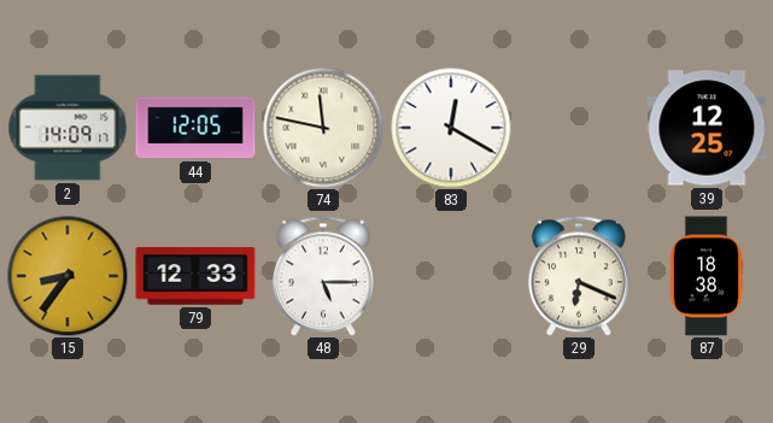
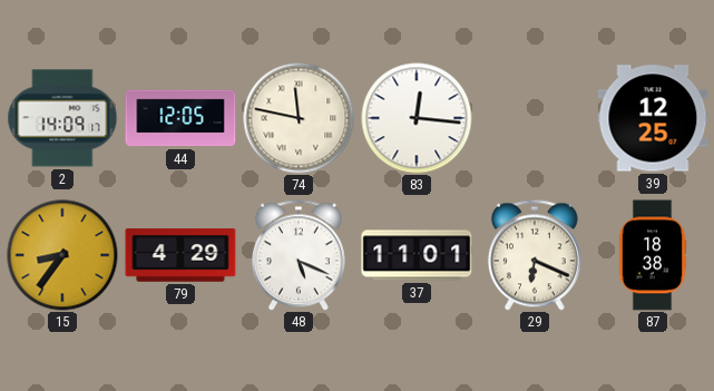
83: 12:20 -> 12:16 (417, 118)
79: 12:33 -> 4:29 (180, 255)
48: 5:15 -> 5:19 (299, 255)
37: none -> 11:01 (417, 255)
